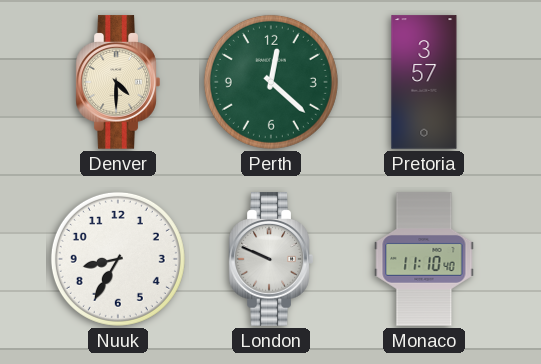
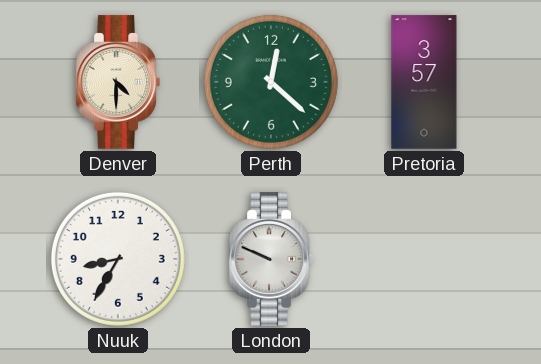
Monaco: 11:10 -> none (424, 259)
